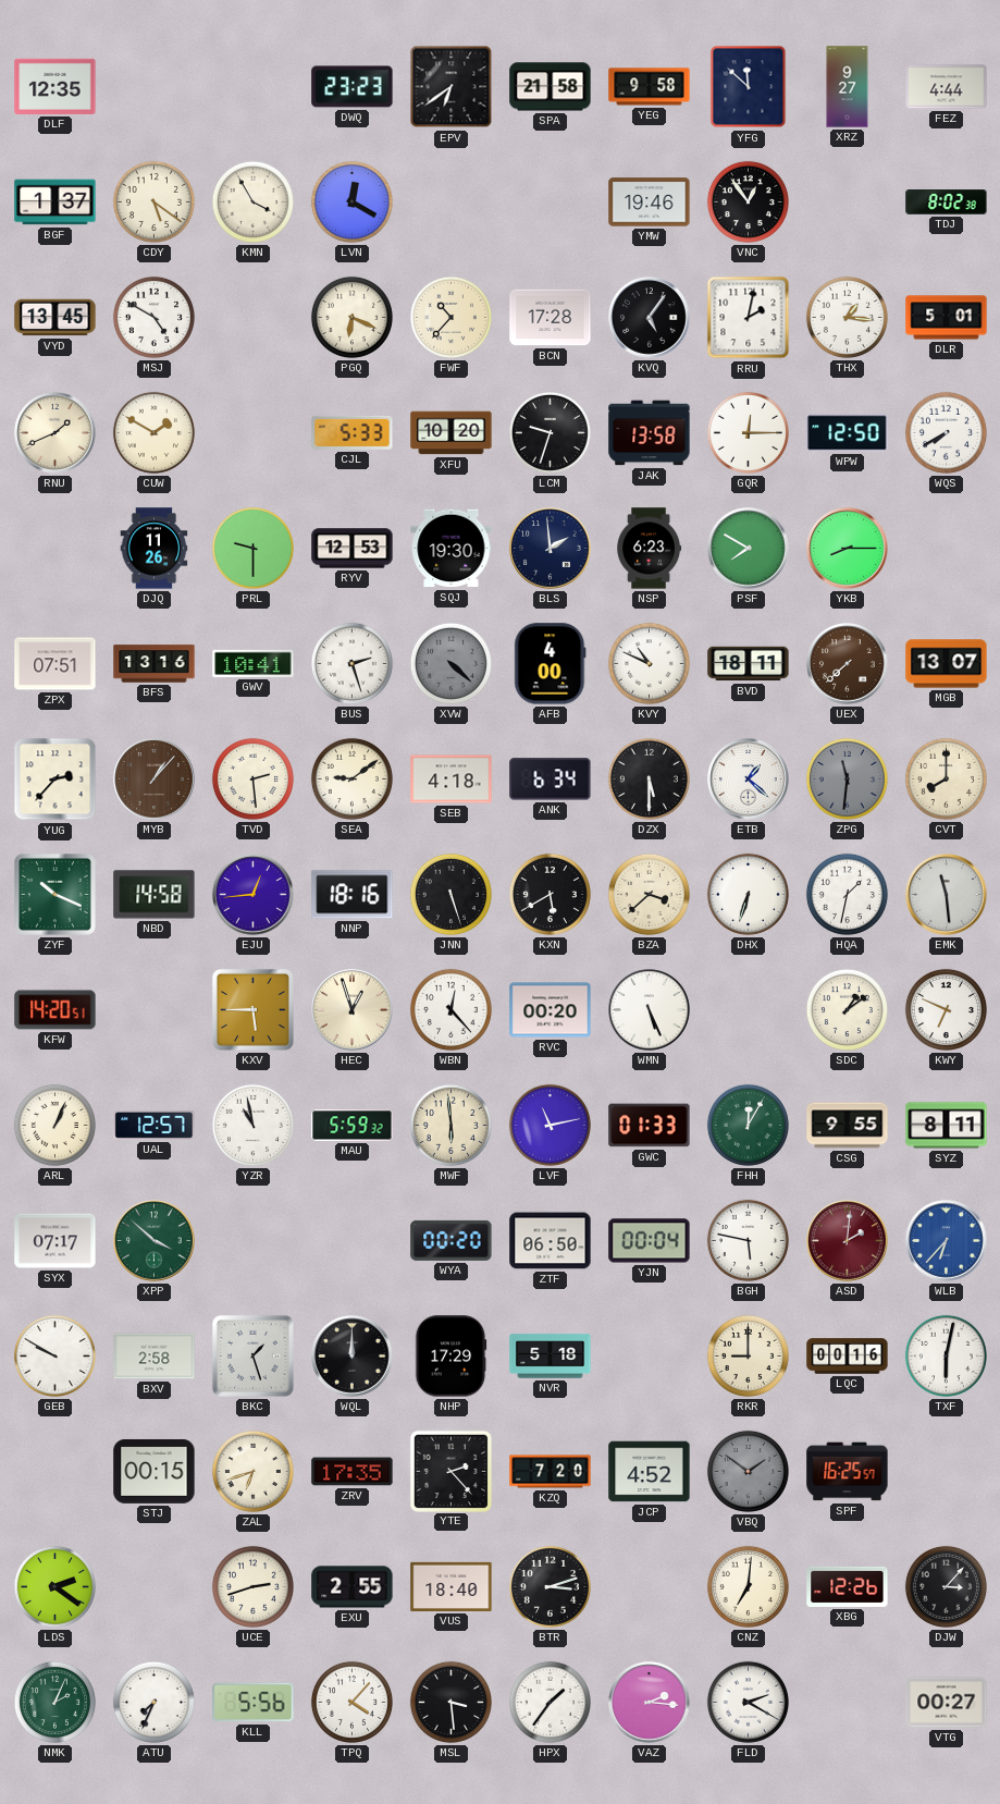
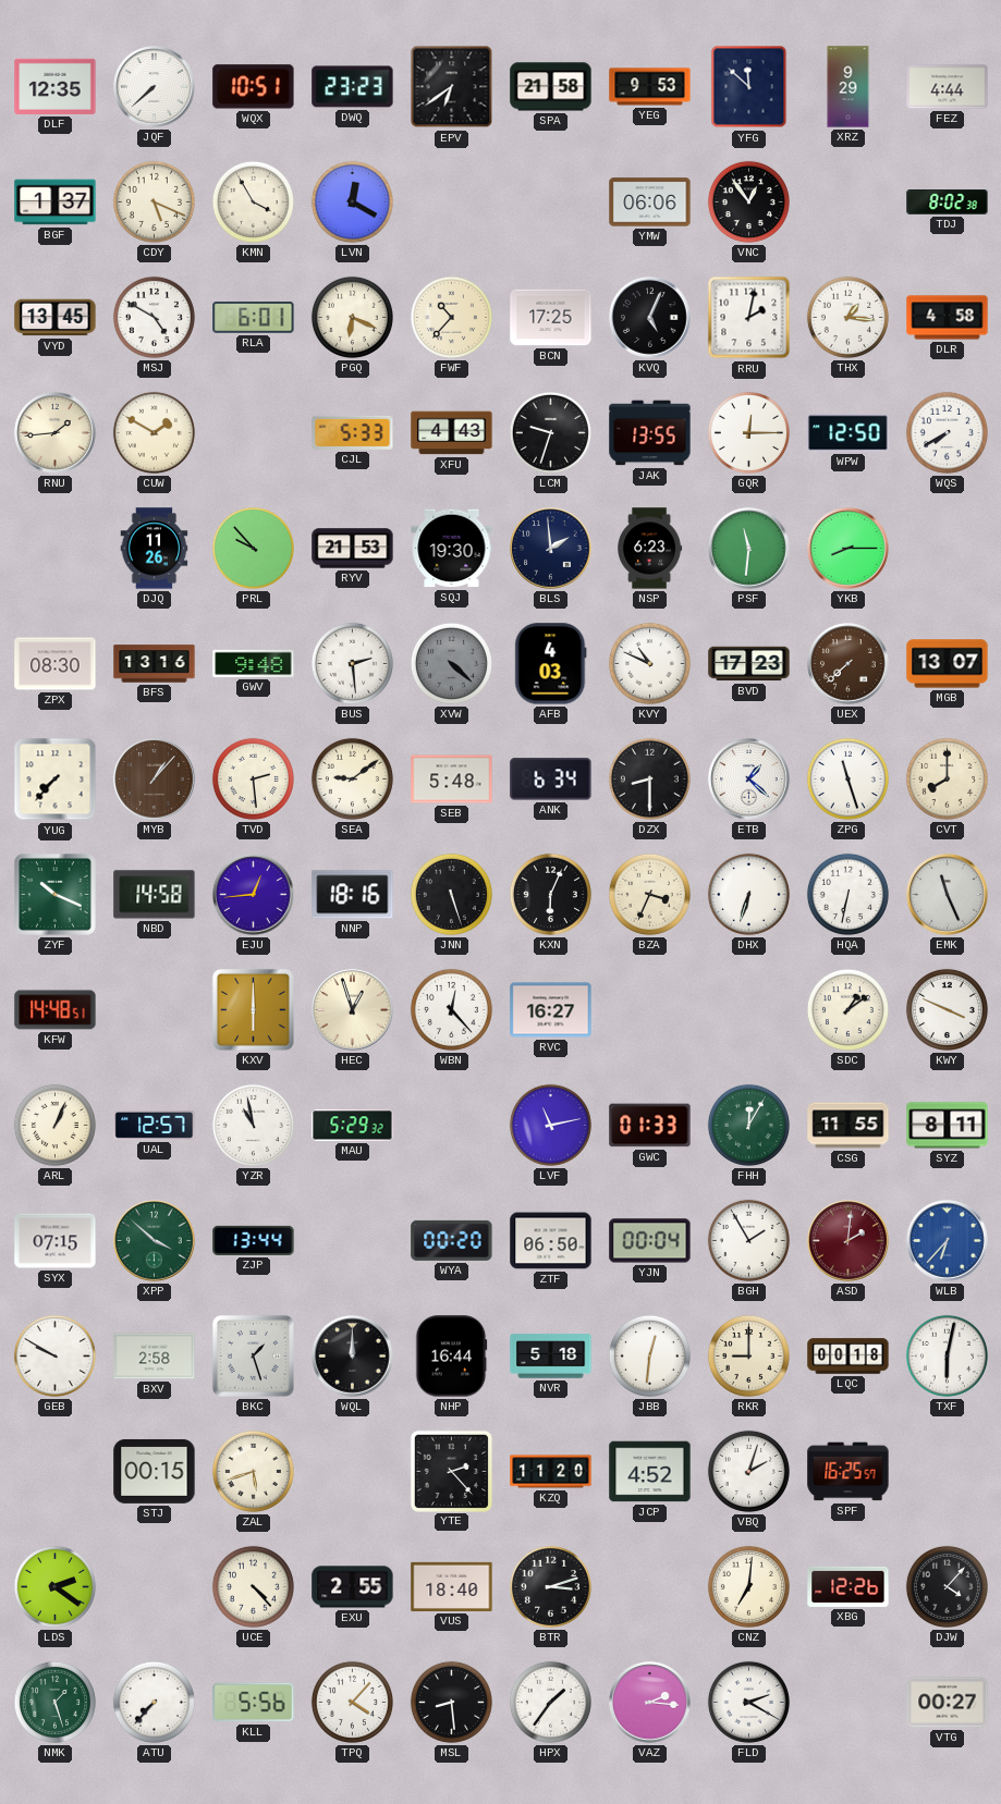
JQF: none -> 7:38 (155, 87)
WQX: none -> 10:51 (254, 87)
YEG: 9:58 -> 9:53 (650, 87)
XRZ: 9:27 -> 9:29 (849, 87)
CDY: 5:21 -> 5:19 (154, 201)
YMW: 19:46 -> 06:06 (650, 203)
RLA: none -> 6:01 (254, 318)
BCN: 17:28 -> 17:25 (551, 318)
KVQ: 5:06 -> 5:04 (650, 318)
DLR: 5:01 -> 4:58 (948, 318)
RNU: 1:41 -> 1:44 (56, 433)
XFU: 10:20 -> 4:43 (452, 433)
JAK: 13:58 -> 13:55 (650, 433)
PRL: 9:30 -> 9:53 (253, 548)
RYV: 12:53 -> 21:53 (353, 549)
PSF: 7:50 -> 11:31 (749, 549)
ZPX: 07:51 -> 08:30 (56, 664)
GWV: 10:41 -> 9:48 (254, 663)
BUS: 2:27 -> 2:29 (352, 663)
AFB: 4:00 -> 4:03 (551, 664)
BVD: 18:11 -> 17:23 (749, 664)
YUG: 2:37 -> 7:37 (56, 780)
SEB: 4:18 -> 5:48 (452, 780)
DZX: 5:30 -> 8:30 (649, 778)
ZPG: 11:31 -> 11:27 (847, 778)
ZPG dial: grey -> white (847, 778)
KXN: 5:40 -> 6:04 (550, 894)
BZA: 3:38 -> 3:34 (649, 894)
HQA: 1:32 -> 6:32 (847, 894)
EMK: 11:29 -> 11:26 (948, 895)
KFW: 14:20 -> 14:48 (56, 1010)
KXV: 5:45 -> 6:00 (253, 1009)
RVC: 00:20 -> 16:27 (551, 1010)
WMN: 5:26 -> none (650, 1010)
KWY: 6:49 -> 3:49 (947, 1009)
MAU: 5:59 -> 5:29 (353, 1126)
MWF: 5:59 -> none (450, 1125)
CSG: 9:55 -> 11:55 (849, 1126)
SYX: 07:17 -> 07:15 (56, 1241)
ZJP: none -> 13:44 (254, 1240)
BGH: 5:47 -> 1:55 (748, 1240)
NHP: 17:29 -> 16:44 (451, 1357)
JBB: none -> 12:31 (649, 1355)
LQC: 00:16 -> 00:18 (849, 1357)
ZAL: 6:42 -> 5:42 (253, 1471)
ZRV: 17:35 -> none (353, 1472)
KZQ: 7:20 -> 11:20 (551, 1472)
VBQ: 1:51 -> 2:03 (748, 1471)
VBQ dial: grey -> white (748, 1471)
UCE: 2:42 -> 4:23 (253, 1586)
DJW: 3:07 -> 4:07 (947, 1586)
NMK: 2:04 -> 1:27 (54, 1702)
ATU: 7:34 -> 7:37 (154, 1702)
MSL: 3:29 -> 8:29 (451, 1702)
